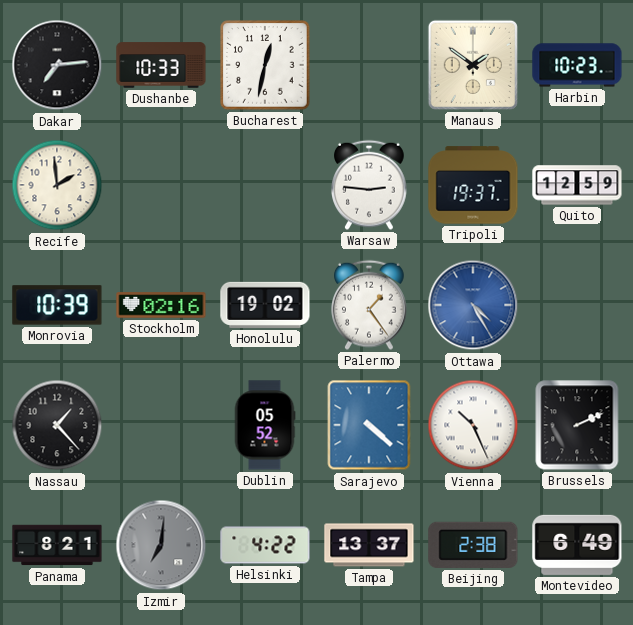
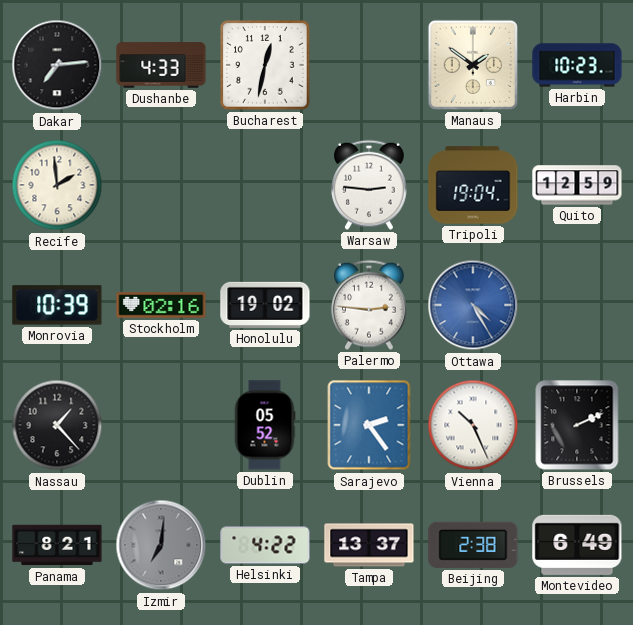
Dushanbe: 10:33 -> 4:33 (161, 65)
Tripoli: 19:37 -> 19:04 (473, 185)
Palermo: 1:24 -> 2:46 (370, 305)
Sarajevo: 4:22 -> 2:24 (369, 425)
